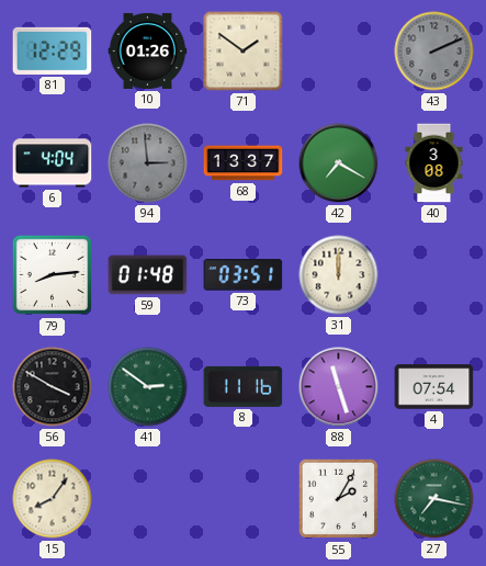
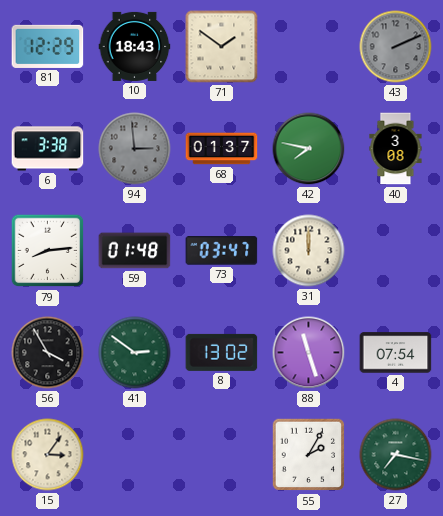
10: 01:26 -> 18:43 (135, 46)
6: 4:04 -> 3:38 (48, 149)
68: 13:37 -> 01:37 (222, 149)
42: 7:20 -> 7:47 (309, 149)
73: 03:51 -> 03:47 (222, 251)
56: 3:50 -> 3:55 (48, 353)
8: 11:16 -> 13:02 (222, 352)
15: 8:06 -> 3:06 (48, 455)
